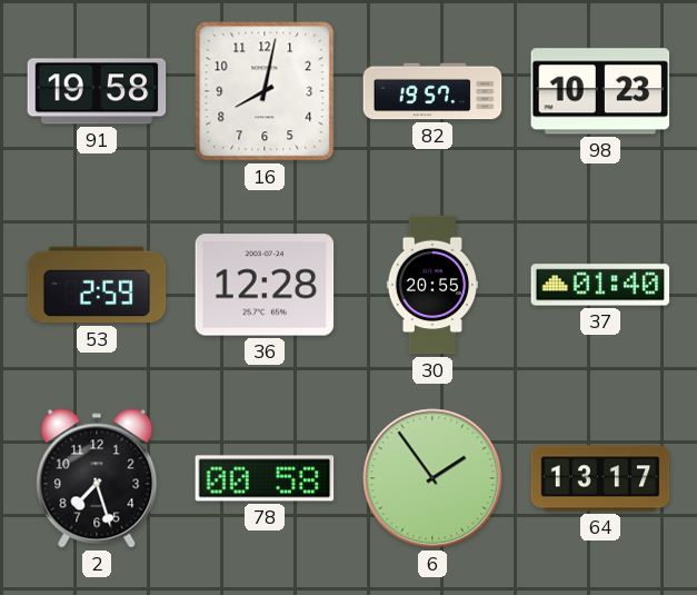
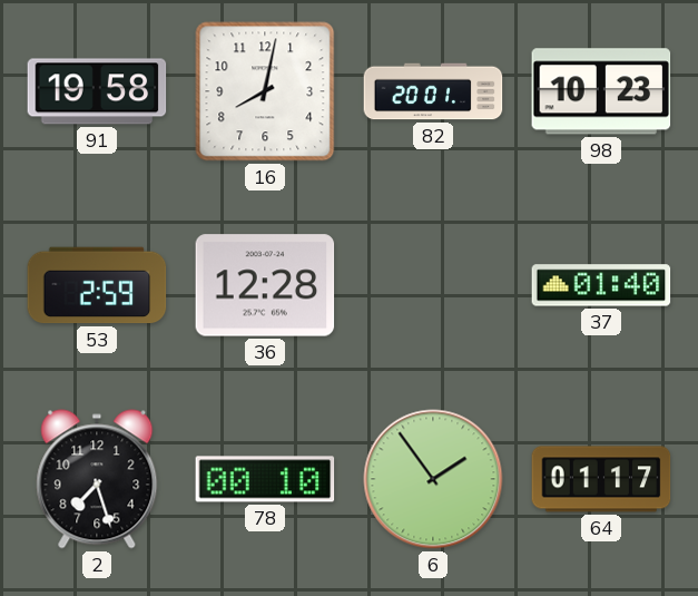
82: 19:57 -> 20:01 (433, 91)
30: 20:55 -> none (432, 285)
78: 00:58 -> 00:10 (265, 479)
64: 13:17 -> 01:17 (601, 479)
